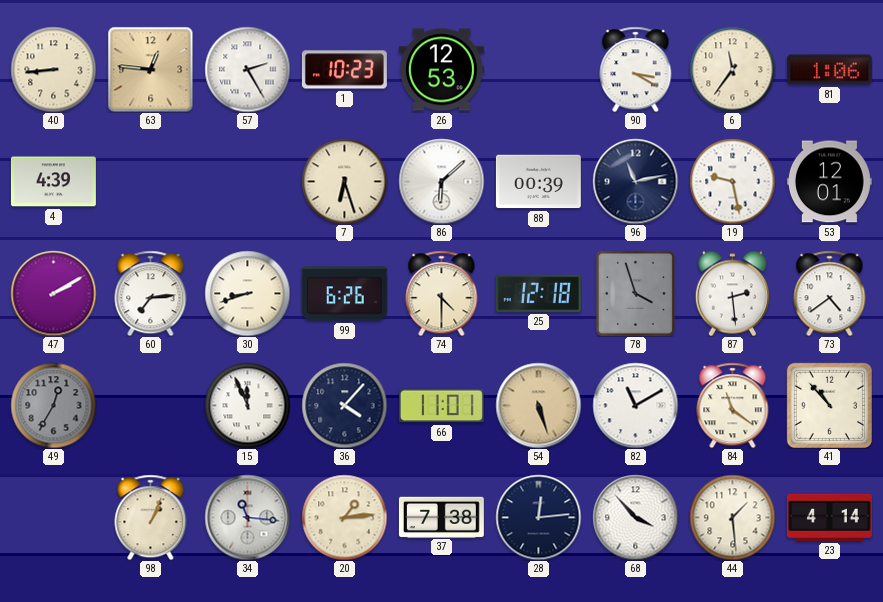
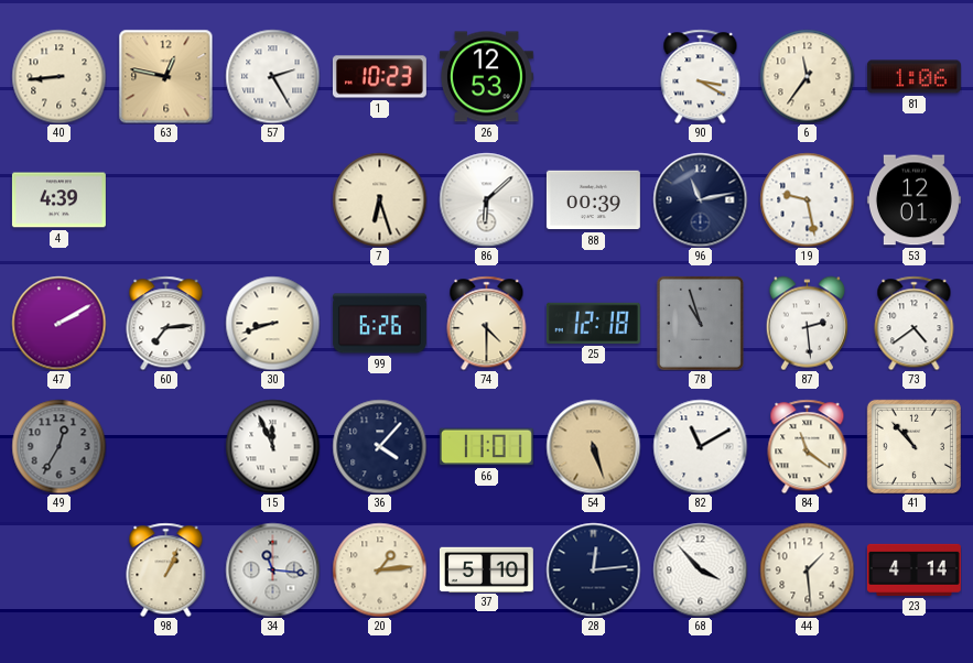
63: 12:46 -> 12:47 (165, 76)
78: 3:57 -> 10:57 (700, 323)
37: 7:38 -> 5:10 (486, 569)
